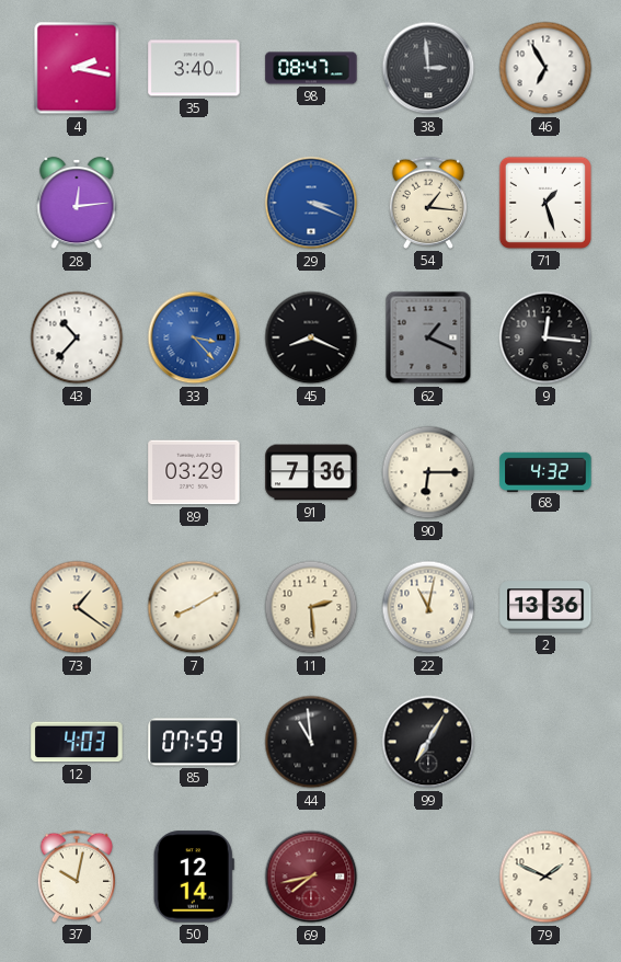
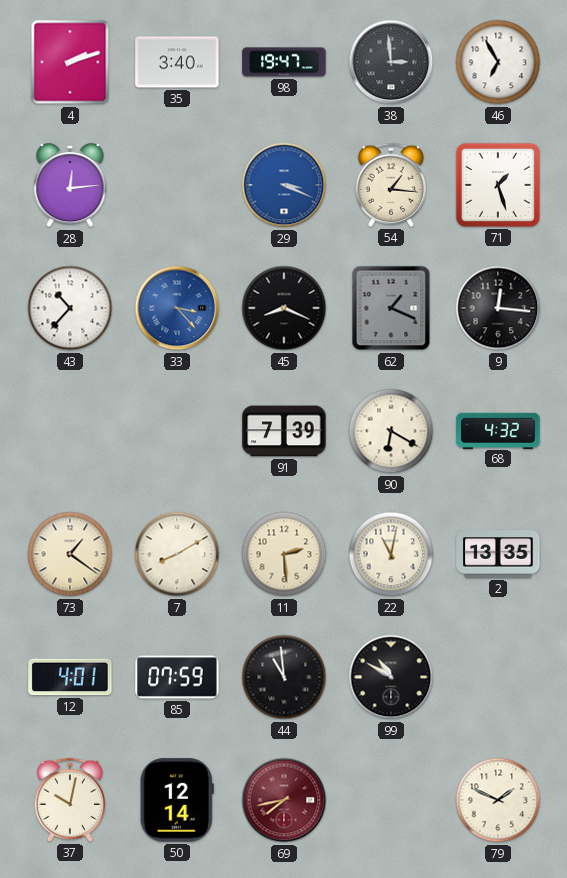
4: 2:17 -> 2:12 (70, 62)
98: 08:47 -> 19:47 (284, 62)
89: 03:29 -> none (194, 472)
91: 7:36 -> 7:39 (284, 431)
90: 6:15 -> 6:20 (391, 431)
2: 13:36 -> 13:35 (498, 554)
12: 4:03 -> 4:01 (70, 677)
99: 7:05 -> 10:50 (391, 677)
